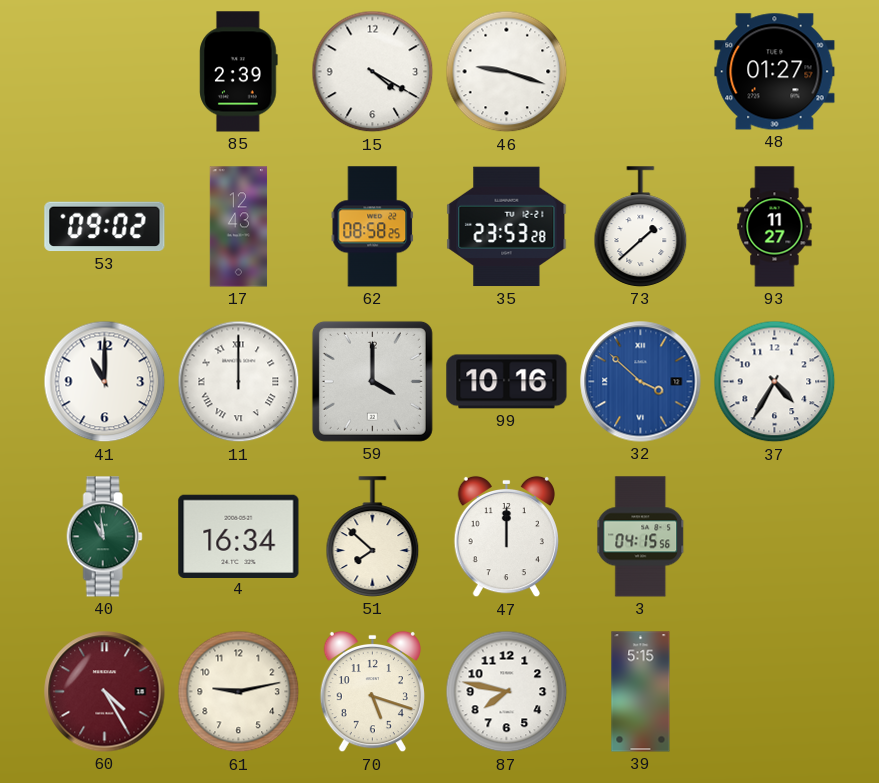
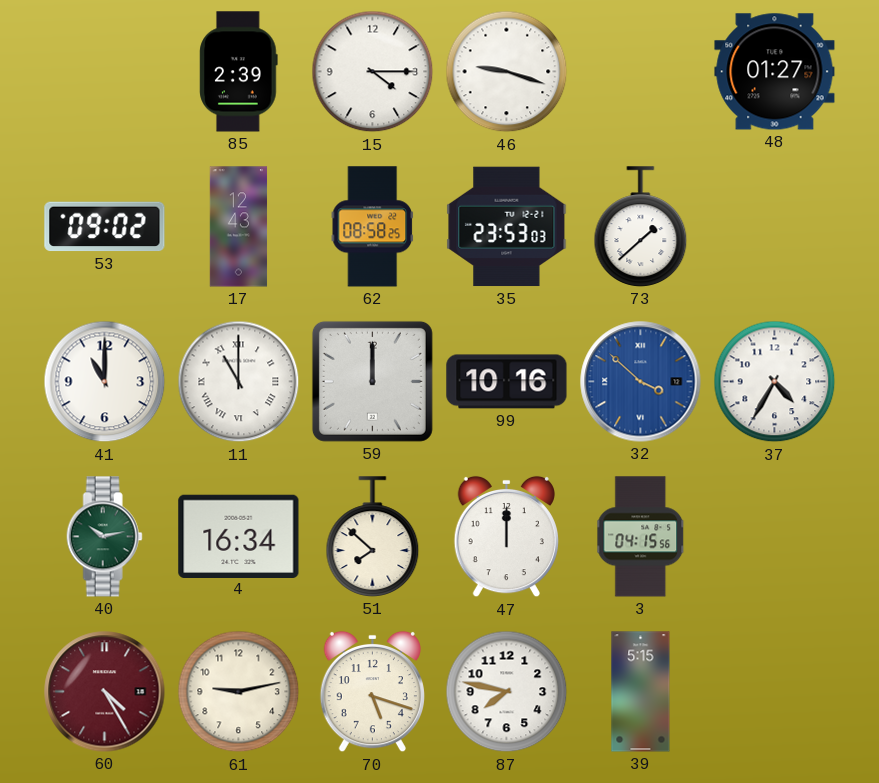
15: 4:20 -> 4:15 (373, 72)
35: 23:53:28 -> 23:53:03 (507, 227)
93: 11:27 -> none (775, 227)
11: 12:00 -> 11:00 (239, 382)
59: 4:00 -> 12:00 (372, 381)
40: 10:59 -> 10:13 (104, 537)
